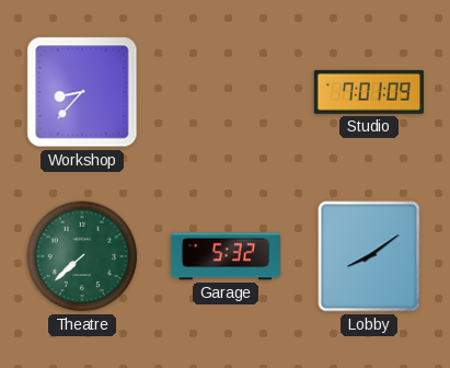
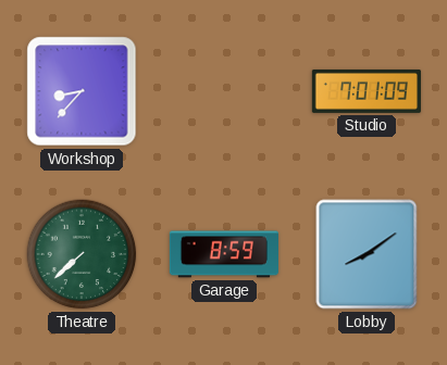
Garage: 5:32 -> 8:59 (224, 254)
